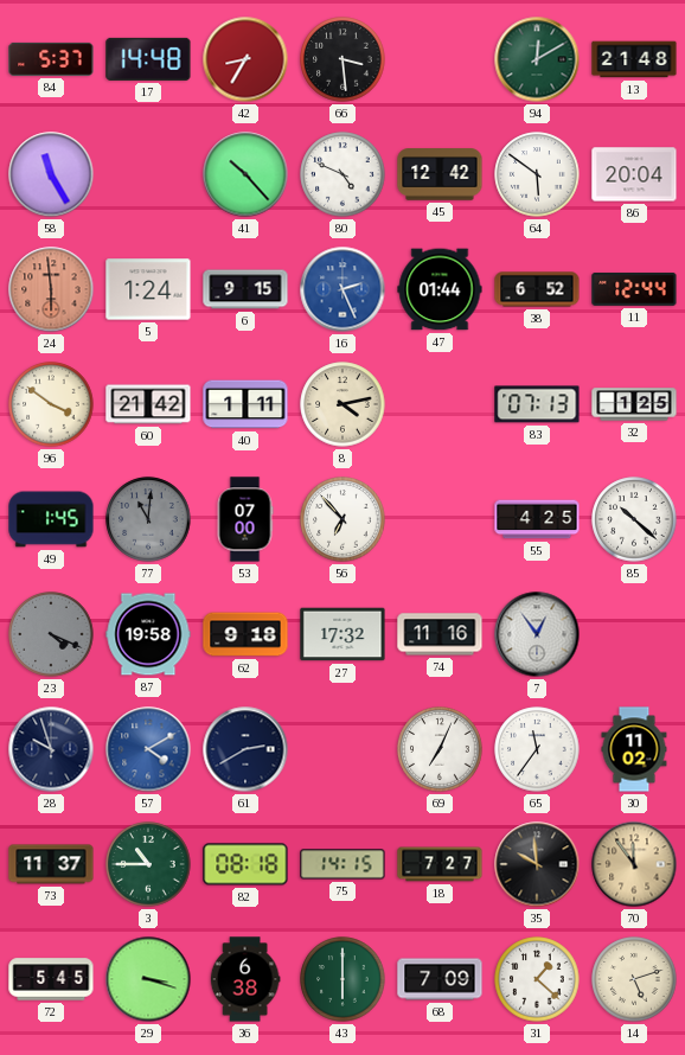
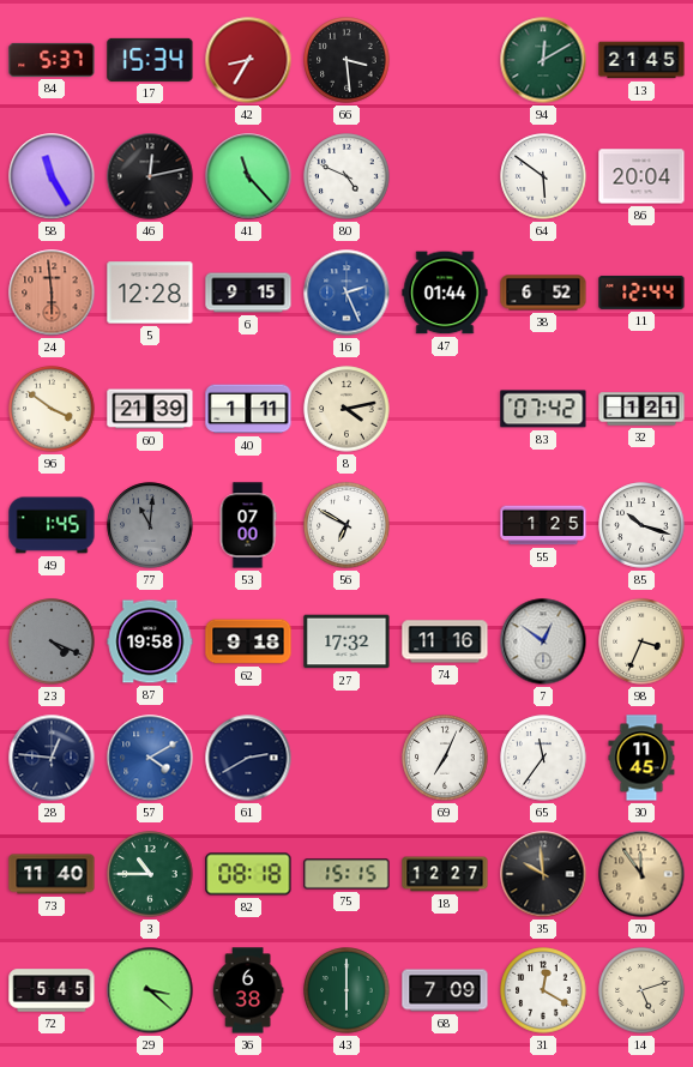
17: 14:48 -> 15:34 (150, 60)
13: 21:48 -> 21:45 (641, 60)
46: none -> 12:13 (150, 176)
41: 10:23 -> 11:23 (248, 176)
45: 12:42 -> none (440, 174)
5: 1:24 -> 12:28 (150, 293)
60: 21:42 -> 21:39 (150, 409)
83: 07:13 -> 07:42 (543, 409)
32: 1:25 -> 1:21 (641, 409)
56: 6:53 -> 6:50 (346, 525)
55: 4:25 -> 1:25 (543, 525)
85: 10:22 -> 10:18 (641, 525)
7: 12:54 -> 12:51 (543, 641)
98: none -> 3:34 (641, 641)
28: 9:57 -> 12:46 (52, 758)
30: 11:02 -> 11:45 (641, 758)
73: 11:37 -> 11:40 (52, 874)
75: 14:15 -> 15:15 (346, 874)
18: 7:27 -> 12:27 (445, 874)
29: 3:18 -> 3:22 (150, 990)
31: 1:22 -> 12:20 (543, 990)
